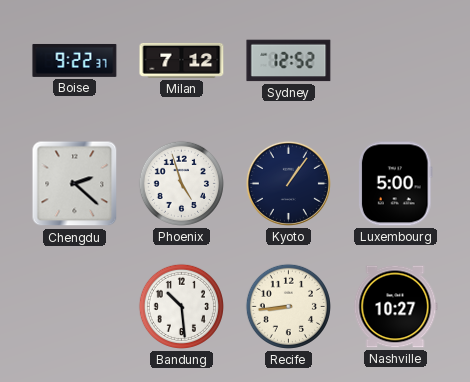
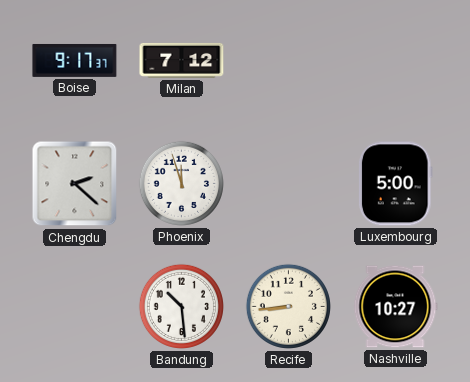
Boise: 9:22 -> 9:17 (75, 60)
Sydney: 12:52 -> none (289, 61)
Phoenix: 4:57 -> 11:57 (181, 183)
Kyoto: 1:06 -> none (288, 183)
